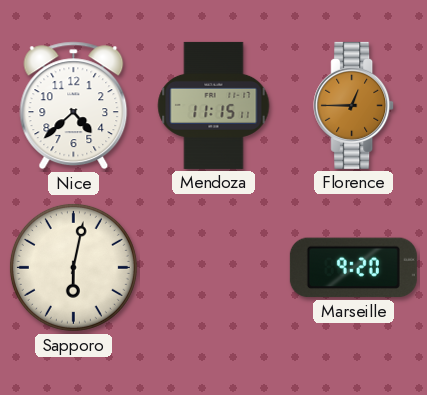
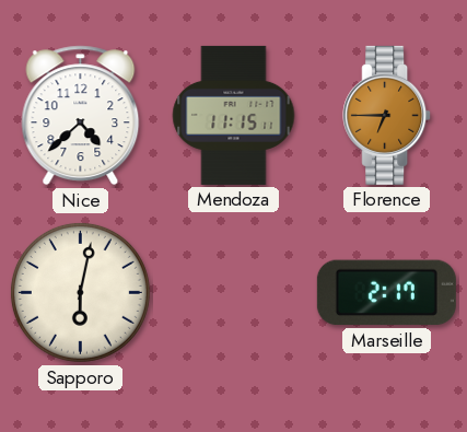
Florence: 12:45 -> 6:45 (387, 115)
Marseille: 9:20 -> 2:17 (386, 293)
